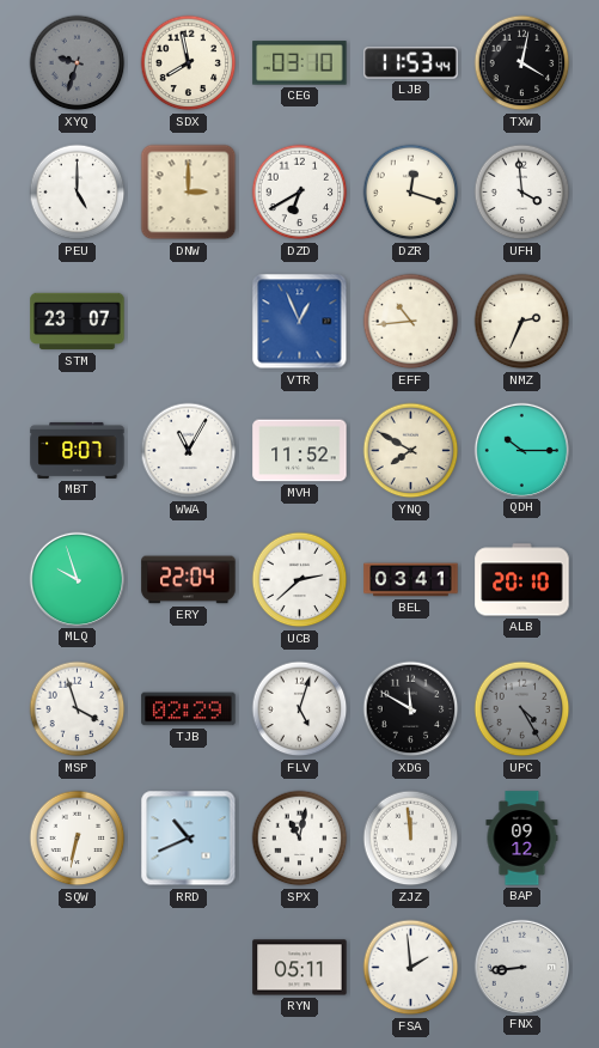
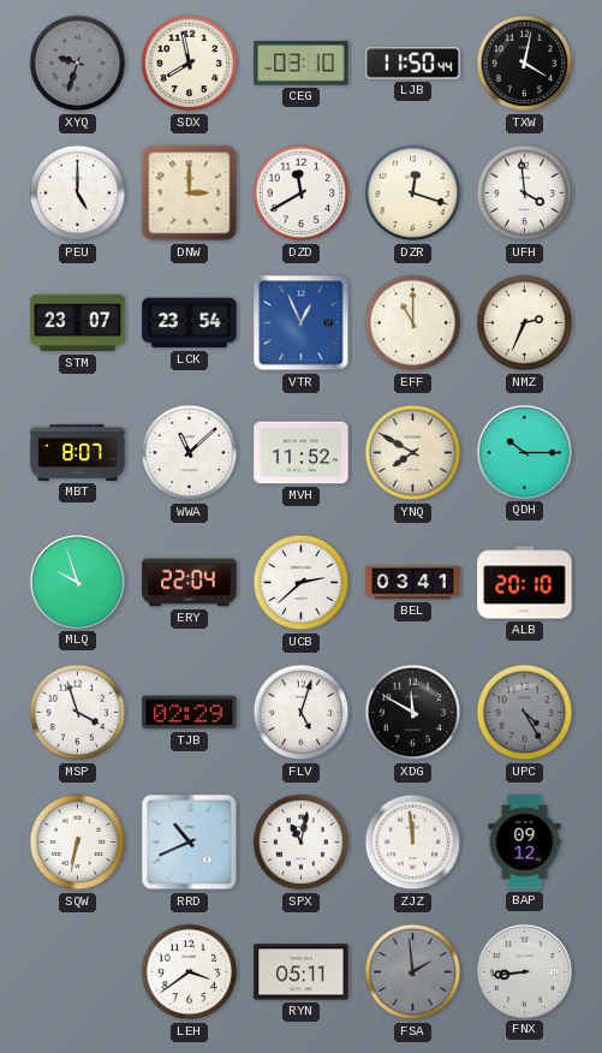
LJB: 11:53 -> 11:50 (413, 64)
DZD: 6:40 -> 11:40 (302, 194)
LCK: none -> 23:54 (190, 323)
EFF: 10:44 -> 11:00 (413, 323)
WWA: 11:05 -> 11:08 (190, 453)
LEH: none -> 3:39 (190, 972)
FSA dial: white -> grey (413, 972)
